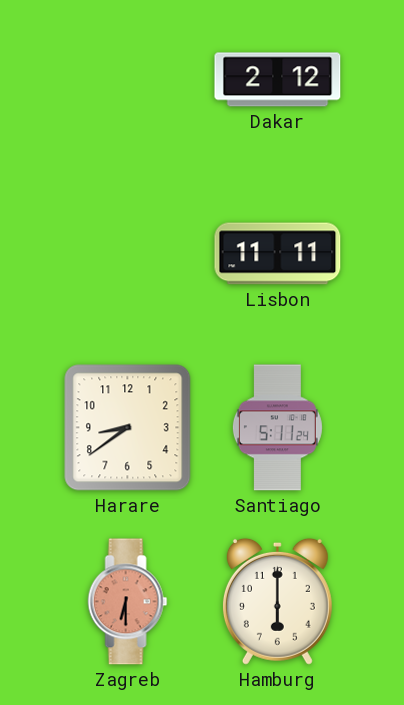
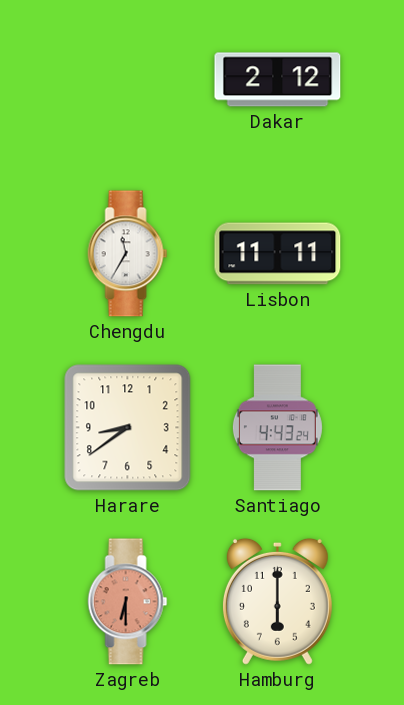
Chengdu: none -> 11:35 (128, 254)
Santiago: 5:11 -> 4:43 (277, 428)
